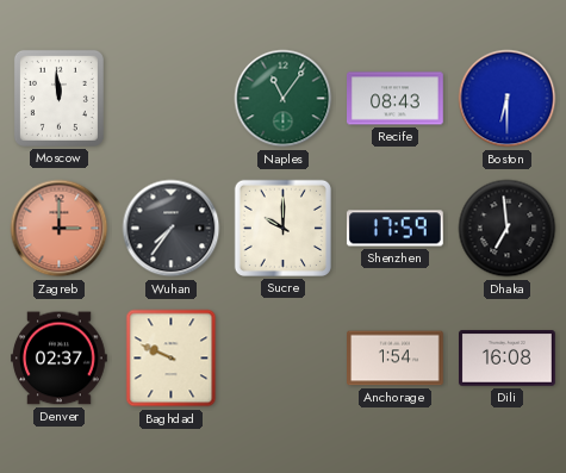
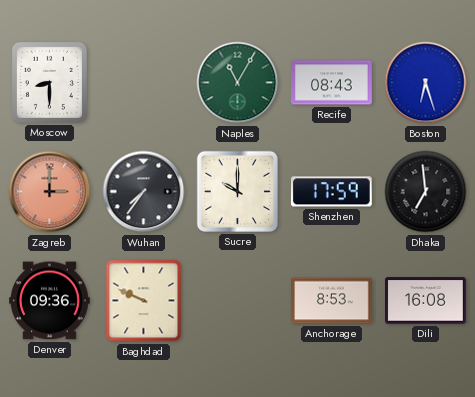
Moscow: 11:59 -> 8:30 (49, 82)
Naples: 11:06 -> 11:05 (238, 83)
Boston: 6:30 -> 6:27 (426, 83)
Denver: 02:37 -> 09:36 (50, 301)
Anchorage: 1:54 -> 8:53 (332, 301)
